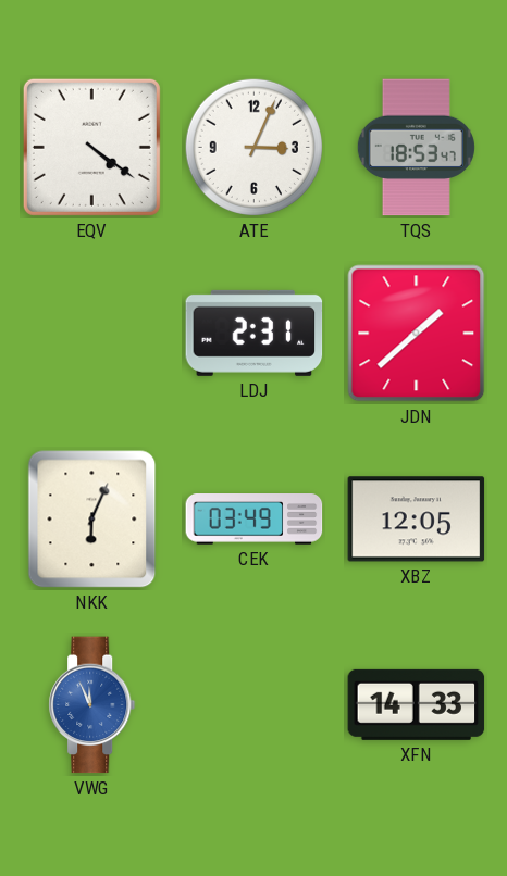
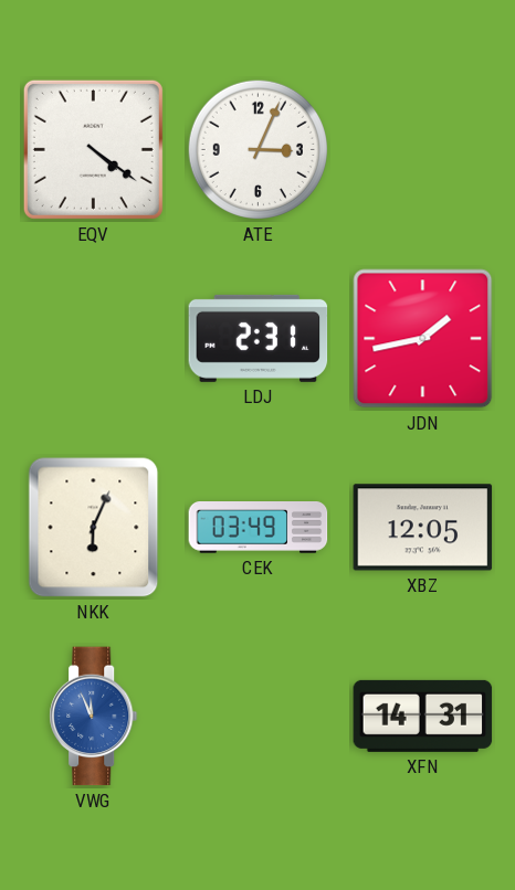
TQS: 18:53 -> none (416, 148)
JDN: 1:38 -> 1:43 (423, 339)
XFN: 14:33 -> 14:31 (423, 716)
